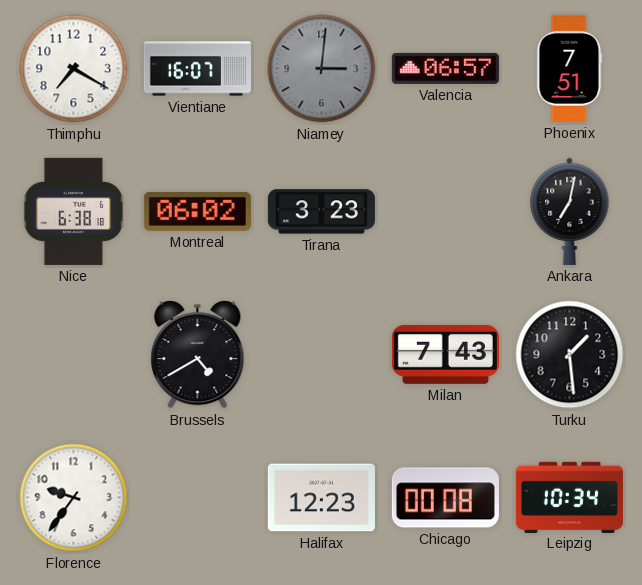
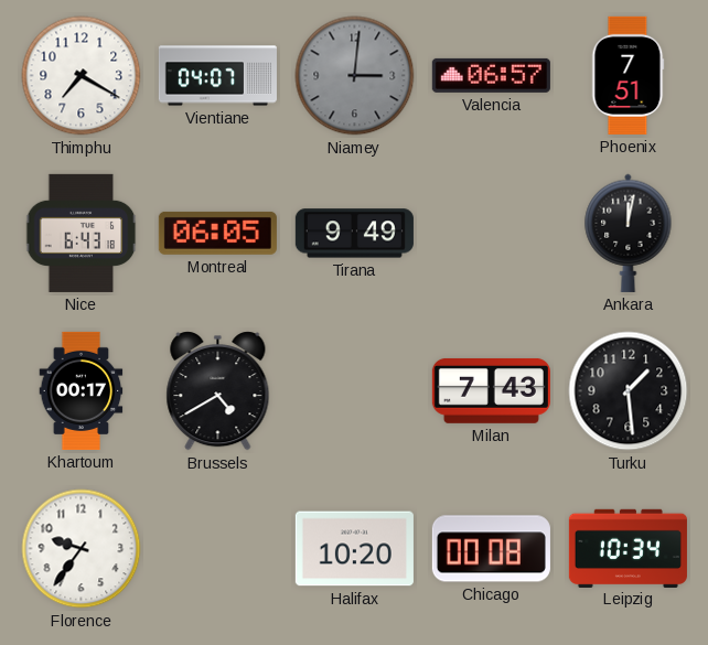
Vientiane: 16:07 -> 04:07 (217, 76)
Nice: 6:38 -> 6:43 (82, 233)
Montreal: 06:02 -> 06:05 (217, 233)
Tirana: 3:23 -> 9:49 (354, 234)
Ankara: 7:02 -> 12:02 (629, 233)
Khartoum: none -> 00:17 (82, 390)
Halifax: 12:23 -> 10:20 (354, 549)
